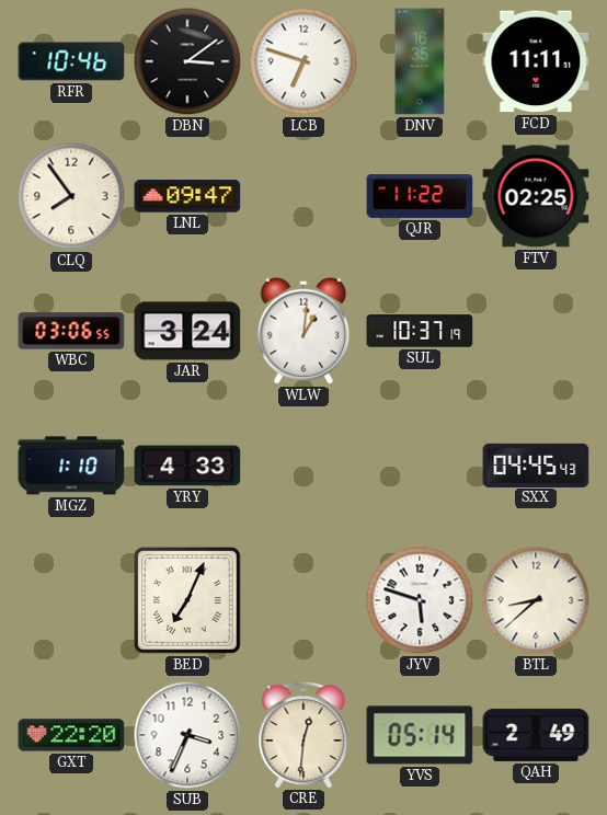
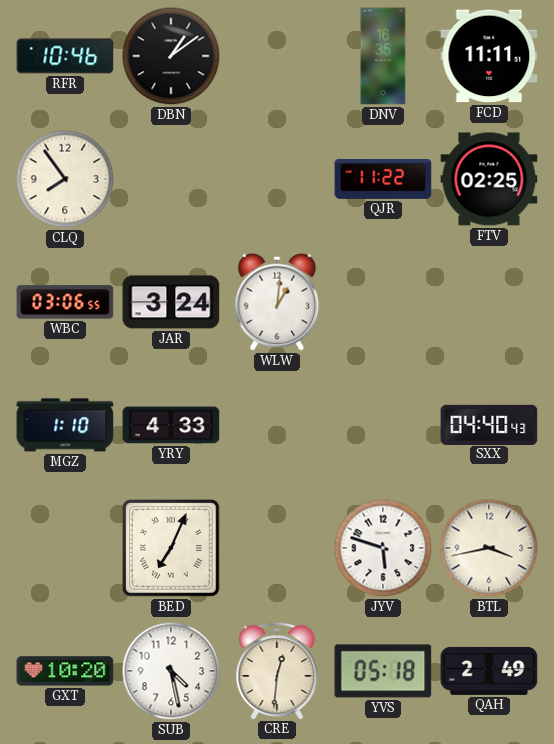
DBN: 3:09 -> 1:09 (171, 56)
LCB: 6:48 -> none (303, 61)
LNL: 09:47 -> none (187, 196)
SUL: 10:37 -> none (420, 331)
SXX: 04:45 -> 04:40 (489, 424)
BTL: 8:38 -> 3:43 (489, 548)
GXT: 22:20 -> 10:20 (65, 671)
SUB: 3:34 -> 4:28 (171, 671)
YVS: 05:14 -> 05:18 (383, 671)
